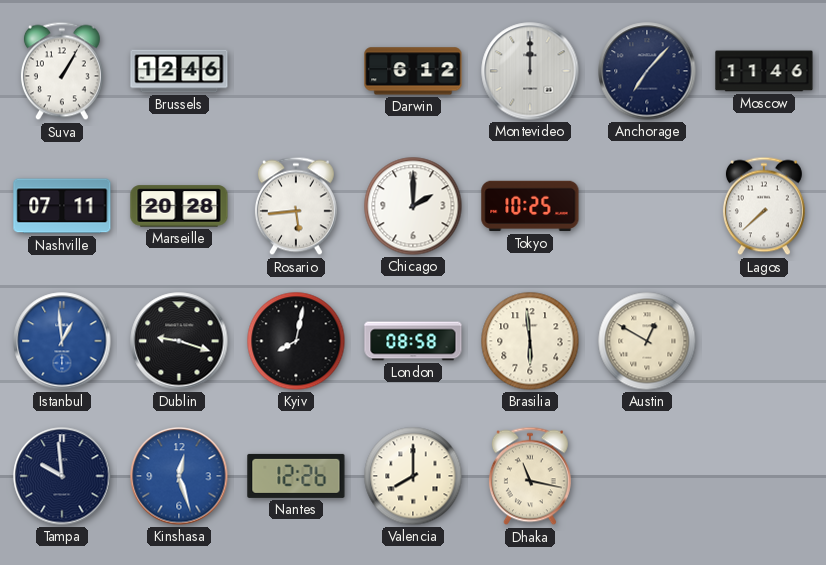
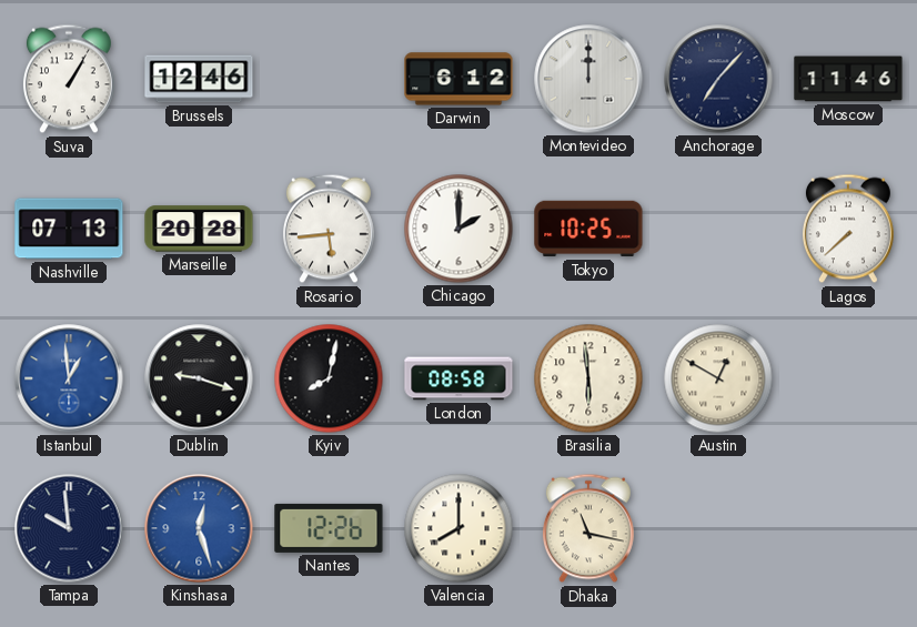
Nashville: 07:11 -> 07:13 (69, 229)
